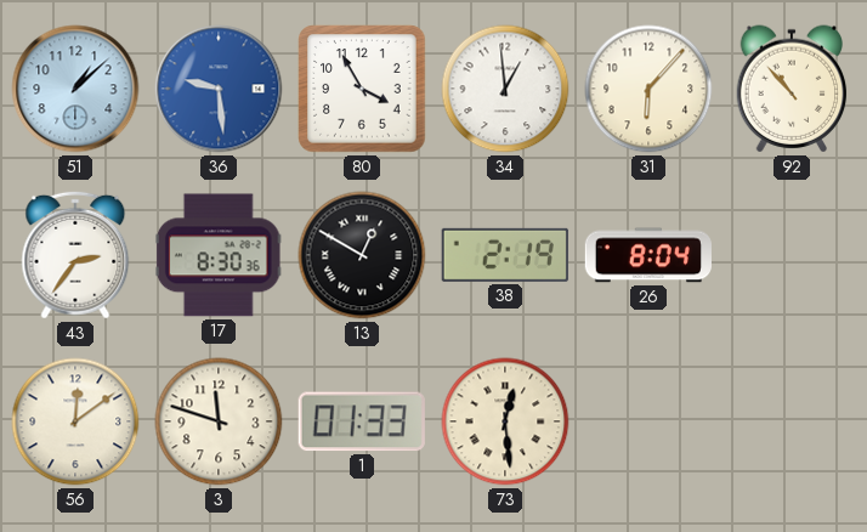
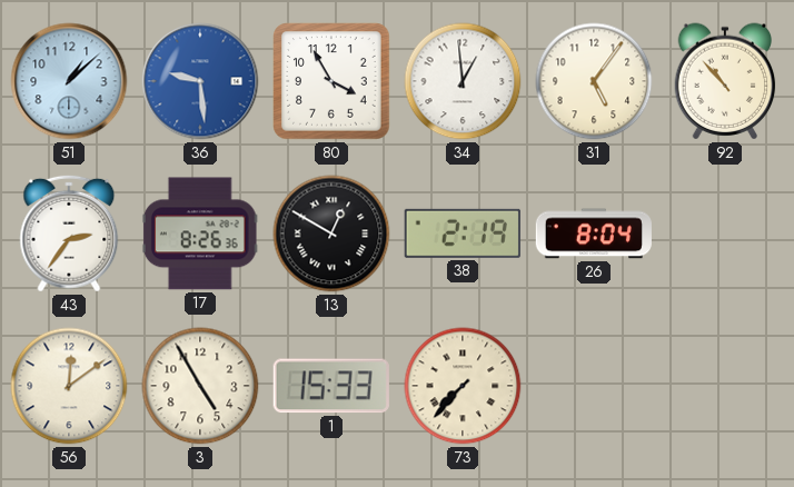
31: 6:07 -> 5:06 (594, 81)
17: 8:30 -> 8:26 (200, 233)
3: 11:48 -> 4:55 (200, 386)
1: 01:33 -> 15:33 (331, 386)
73: 12:29 -> 7:37 (463, 386)
